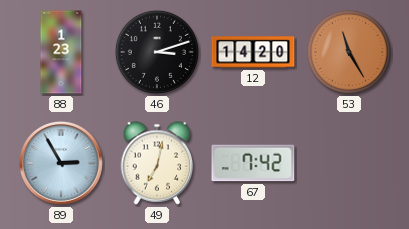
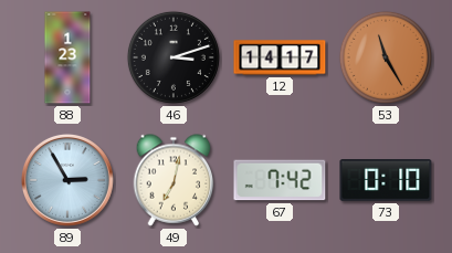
12: 14:20 -> 14:17 (280, 57)
73: none -> 0:10 (386, 181)
